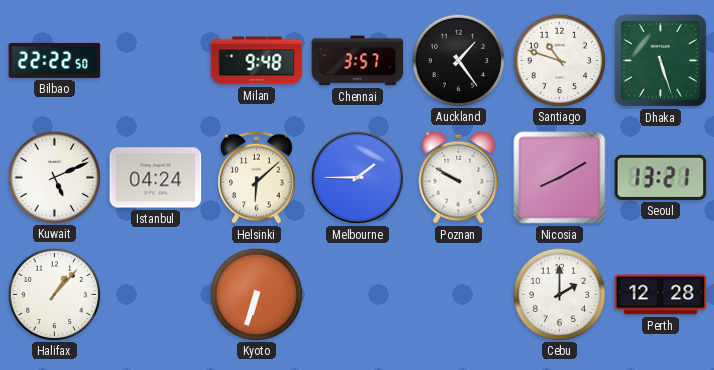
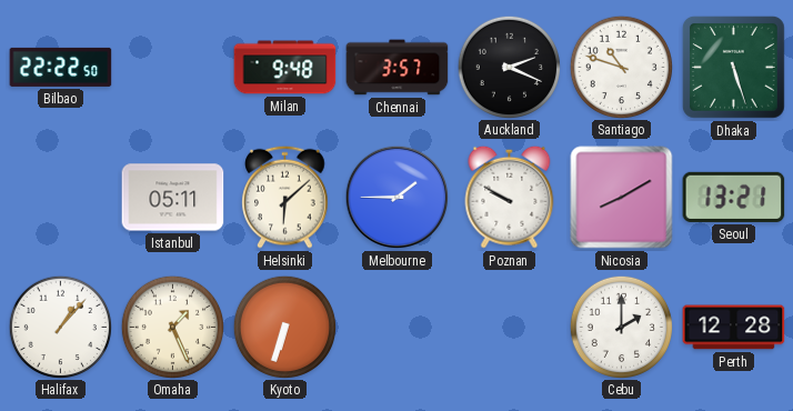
Auckland: 1:24 -> 2:19 (509, 67)
Kuwait: 5:11 -> none (54, 177)
Istanbul: 04:24 -> 05:11 (173, 198)
Omaha: none -> 1:26 (172, 327)
